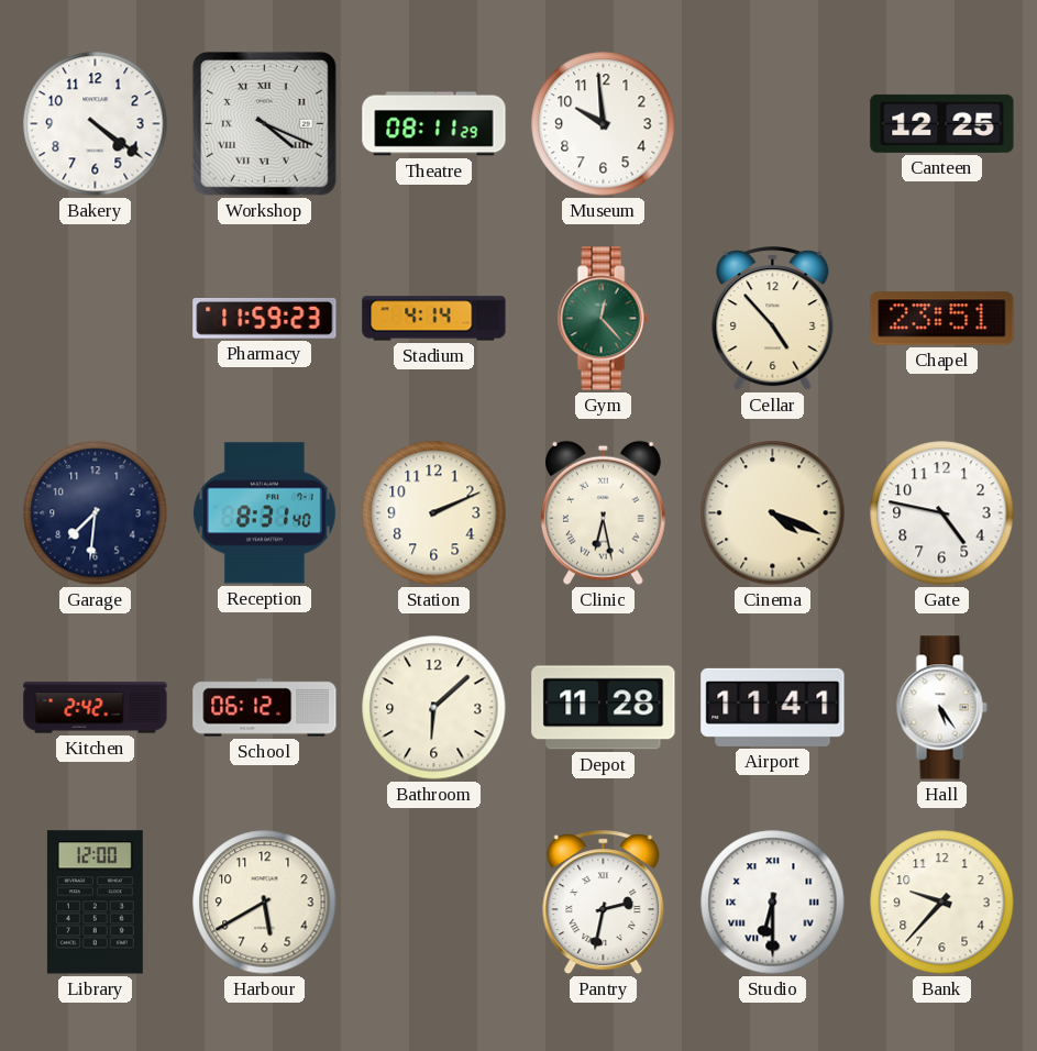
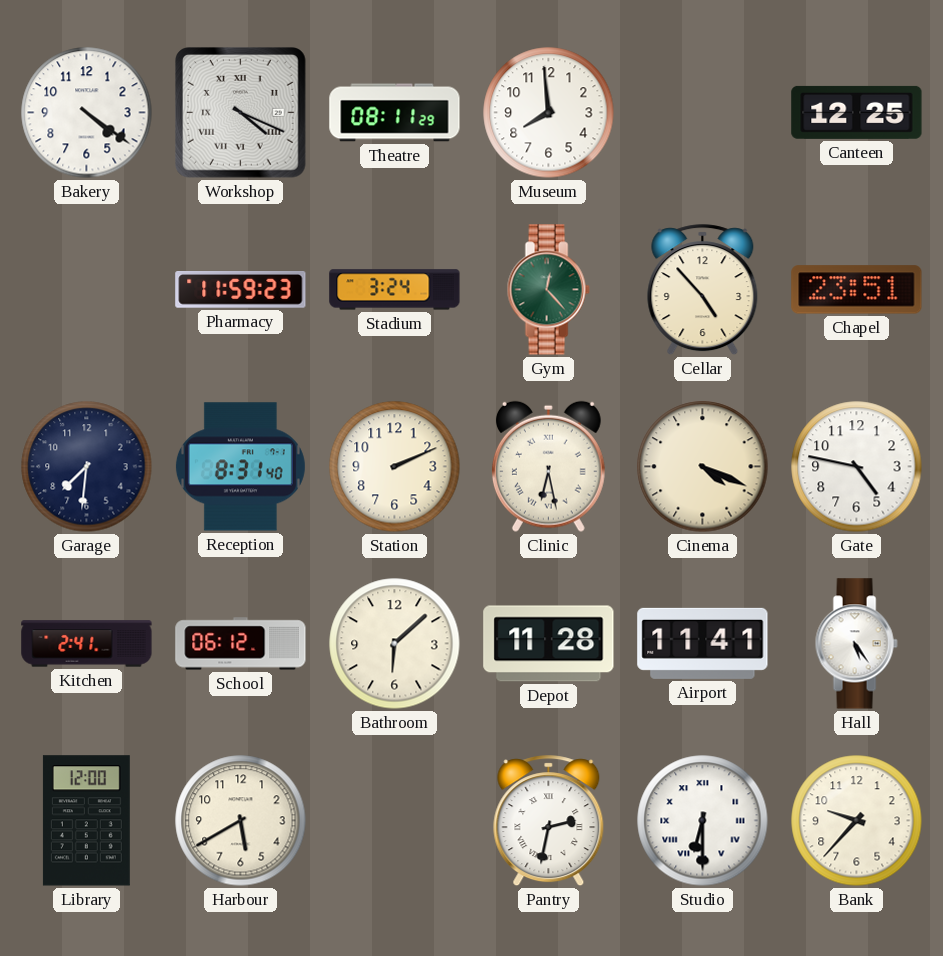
Museum: 9:59 -> 7:59 (549, 113)
Stadium: 4:14 -> 3:24 (395, 290)
Kitchen: 2:42 -> 2:41 (87, 644)
